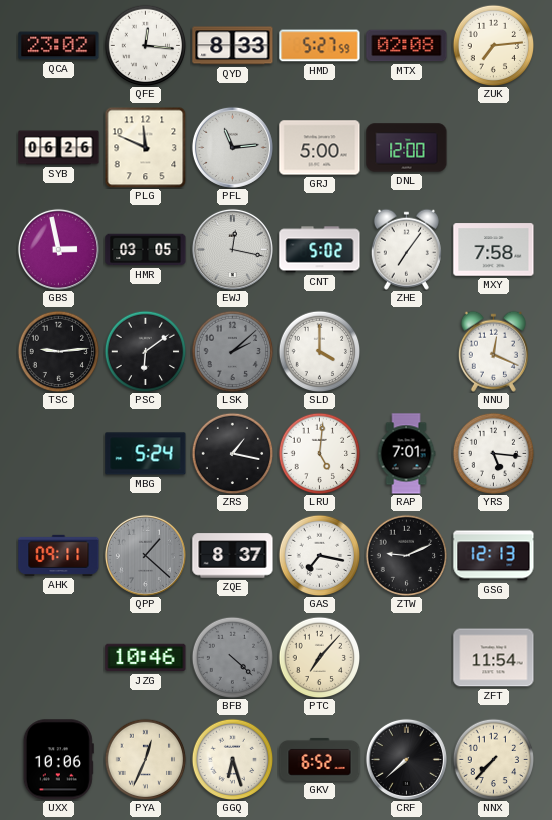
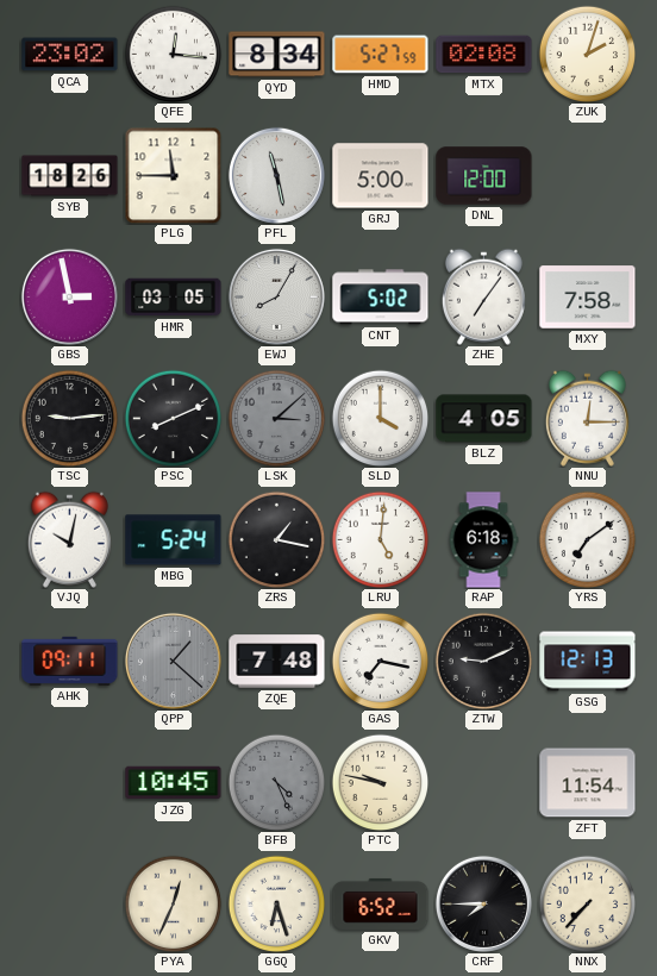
QYD: 8:33 -> 8:34 (277, 55)
ZUK: 7:14 -> 2:03 (587, 54)
SYB: 06:26 -> 18:26 (70, 176)
PLG: 11:49 -> 11:45 (173, 175)
PFL: 11:14 -> 11:28 (276, 175)
EWJ: 12:17 -> 8:05 (276, 296)
PSC: 6:09 -> 8:11 (173, 418)
LSK: 2:08 -> 3:08 (276, 418)
BLZ: none -> 4:05 (484, 419)
NNU: 12:19 -> 12:15 (587, 418)
VJQ: none -> 10:02 (69, 539)
RAP: 7:01 -> 6:18 (483, 540)
YRS: 5:16 -> 7:09 (587, 539)
ZQE: 8:37 -> 7:48 (277, 662)
JZG: 10:46 -> 10:45 (174, 783)
BFB: 4:22 -> 4:26 (276, 782)
PTC: 7:07 -> 9:47 (380, 782)
UXX: 10:06 -> none (58, 760)
CRF: 7:38 -> 7:45 (483, 903)
